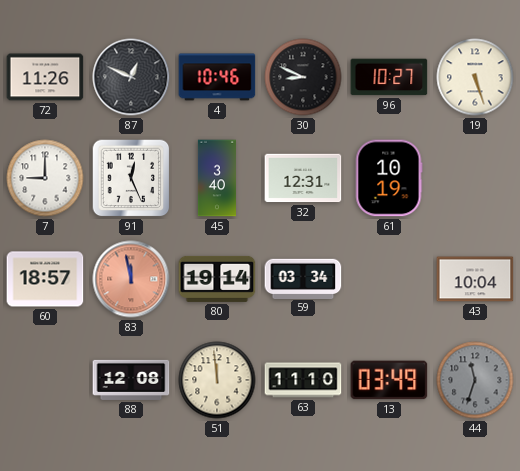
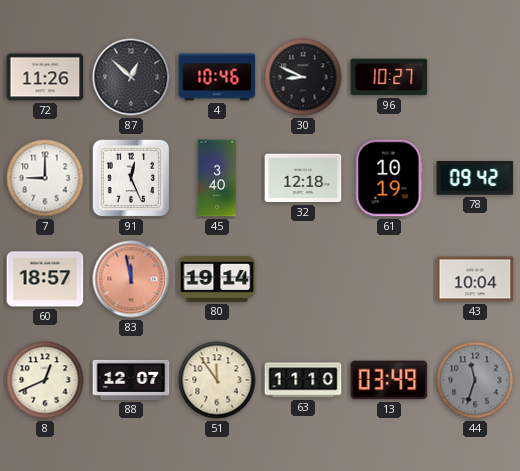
87: 12:49 -> 12:52 (131, 77)
19: 5:27 -> none (475, 77)
32: 12:31 -> 12:18 (303, 178)
78: none -> 09:42 (475, 179)
59: 03:34 -> none (303, 278)
8: none -> 12:41 (45, 380)
88: 12:08 -> 12:07 (131, 380)
51: 11:59 -> 11:54 (217, 380)
